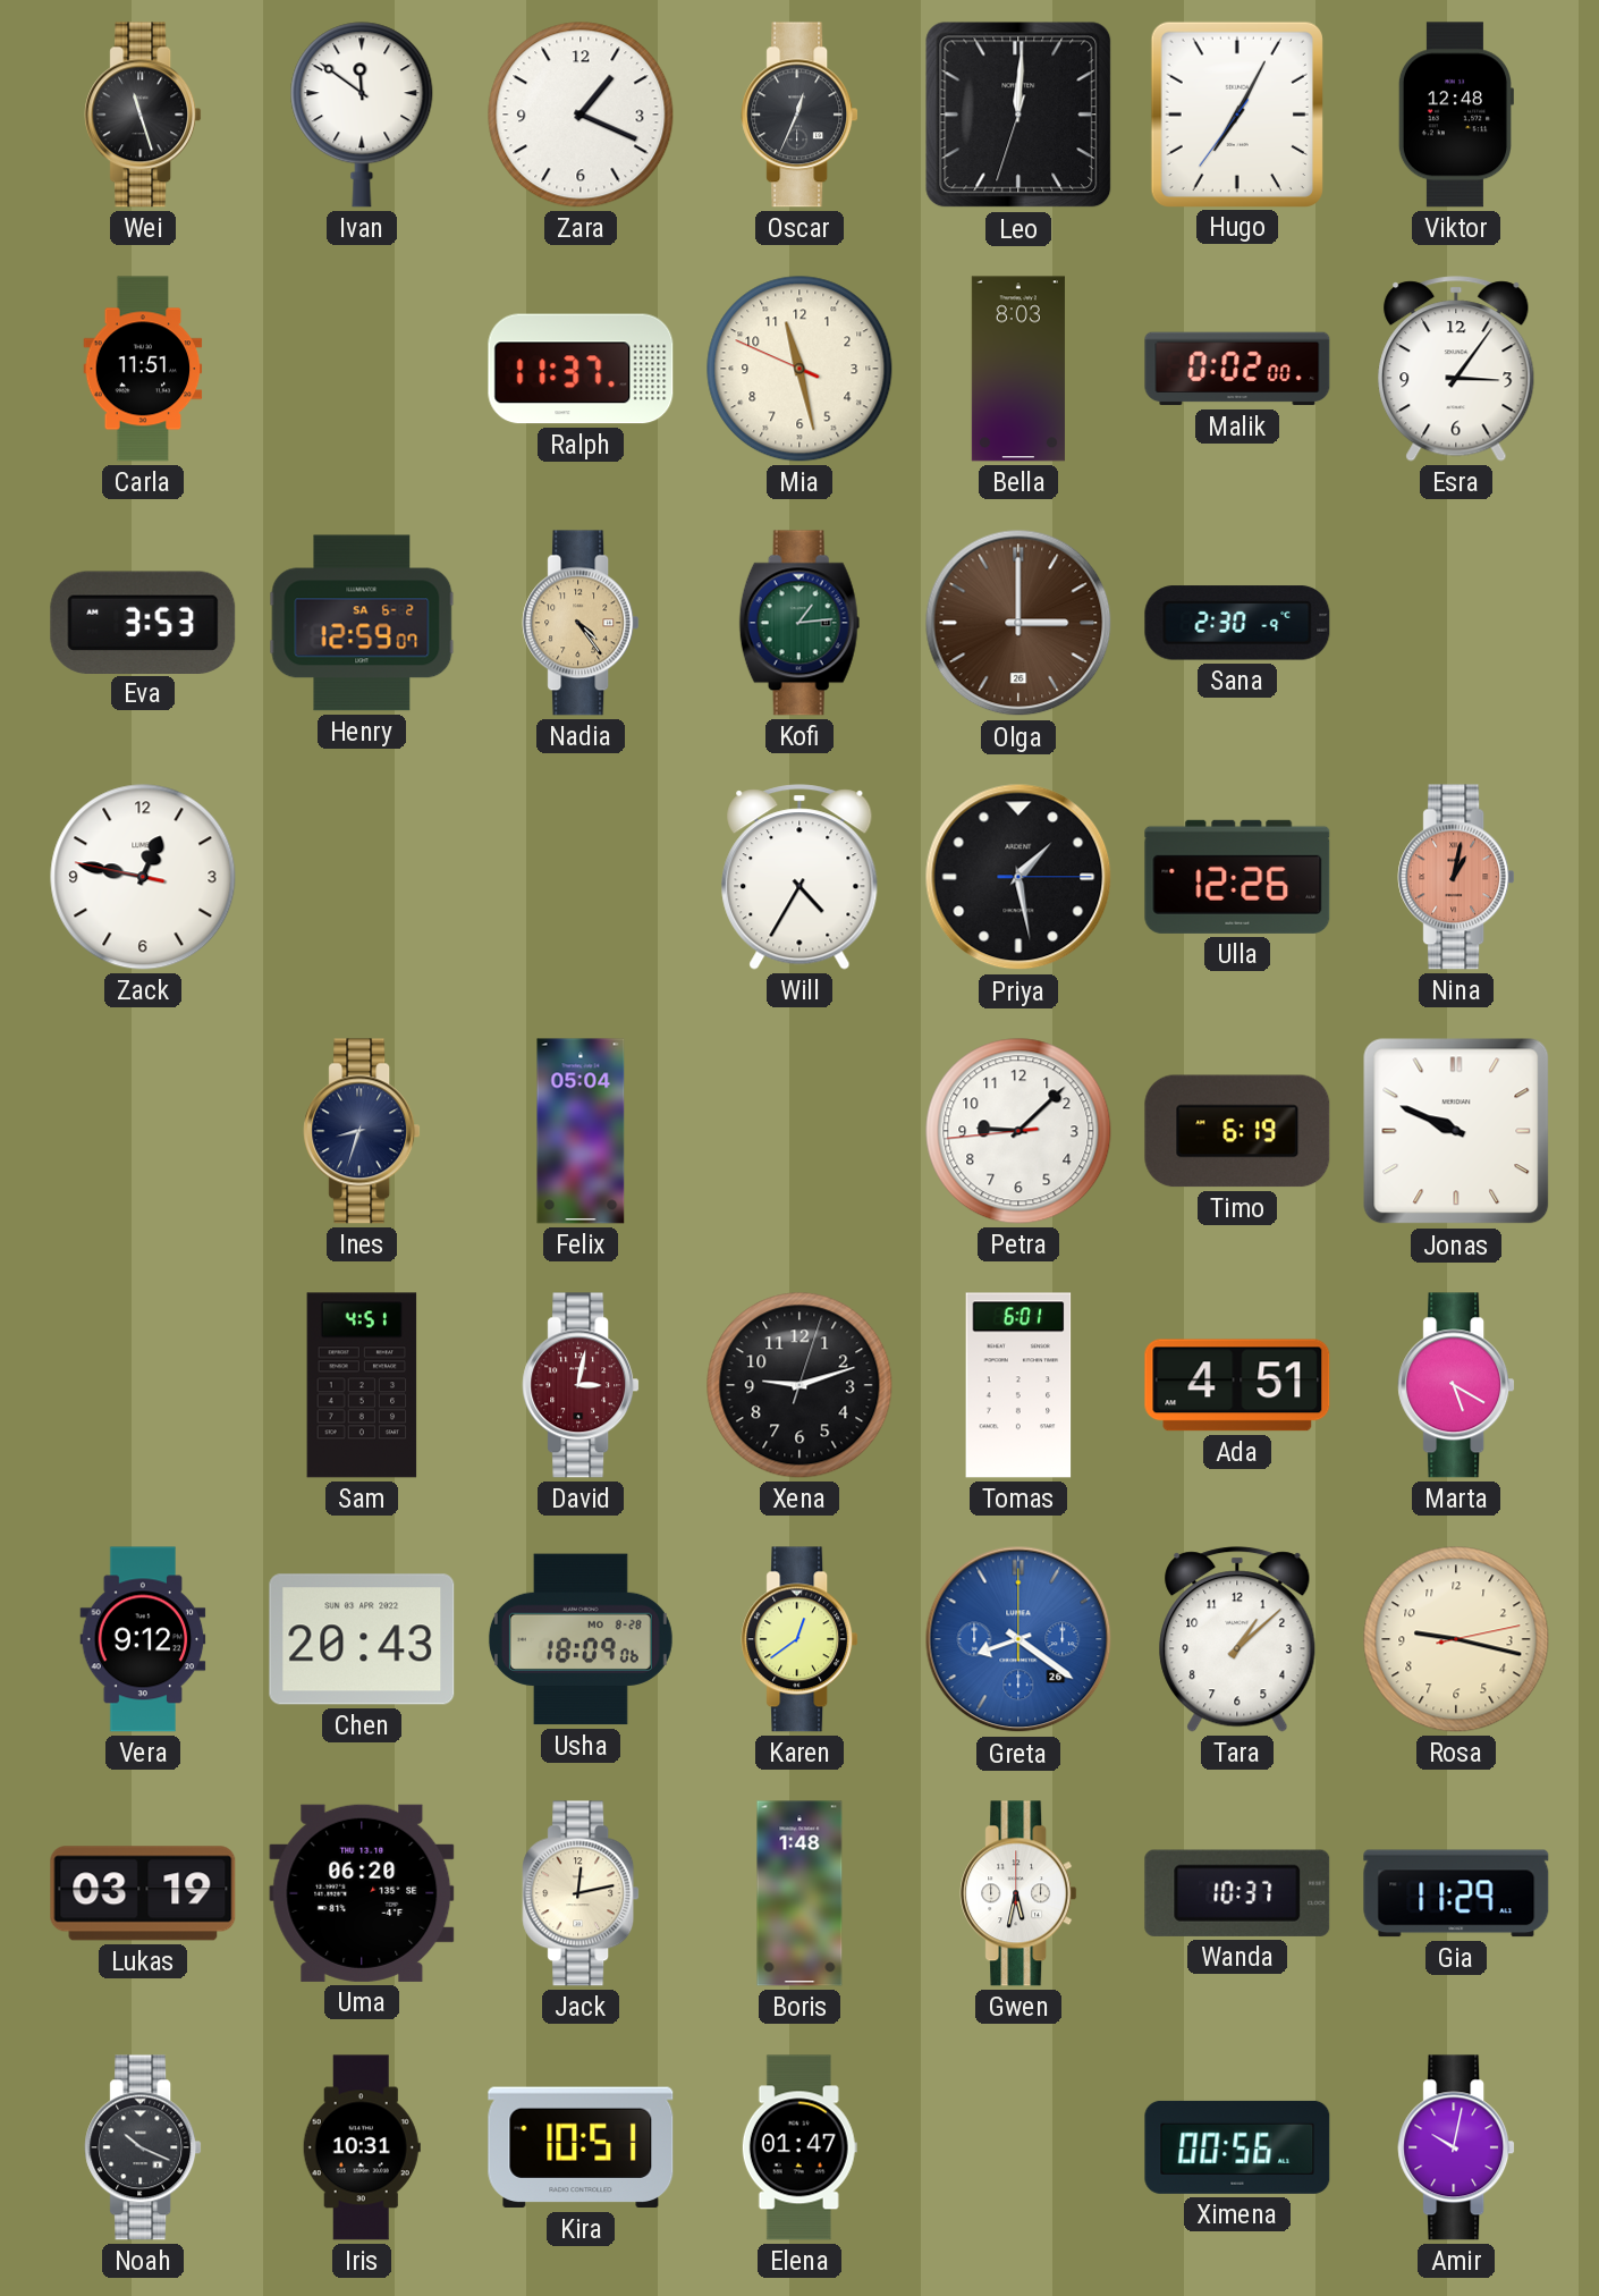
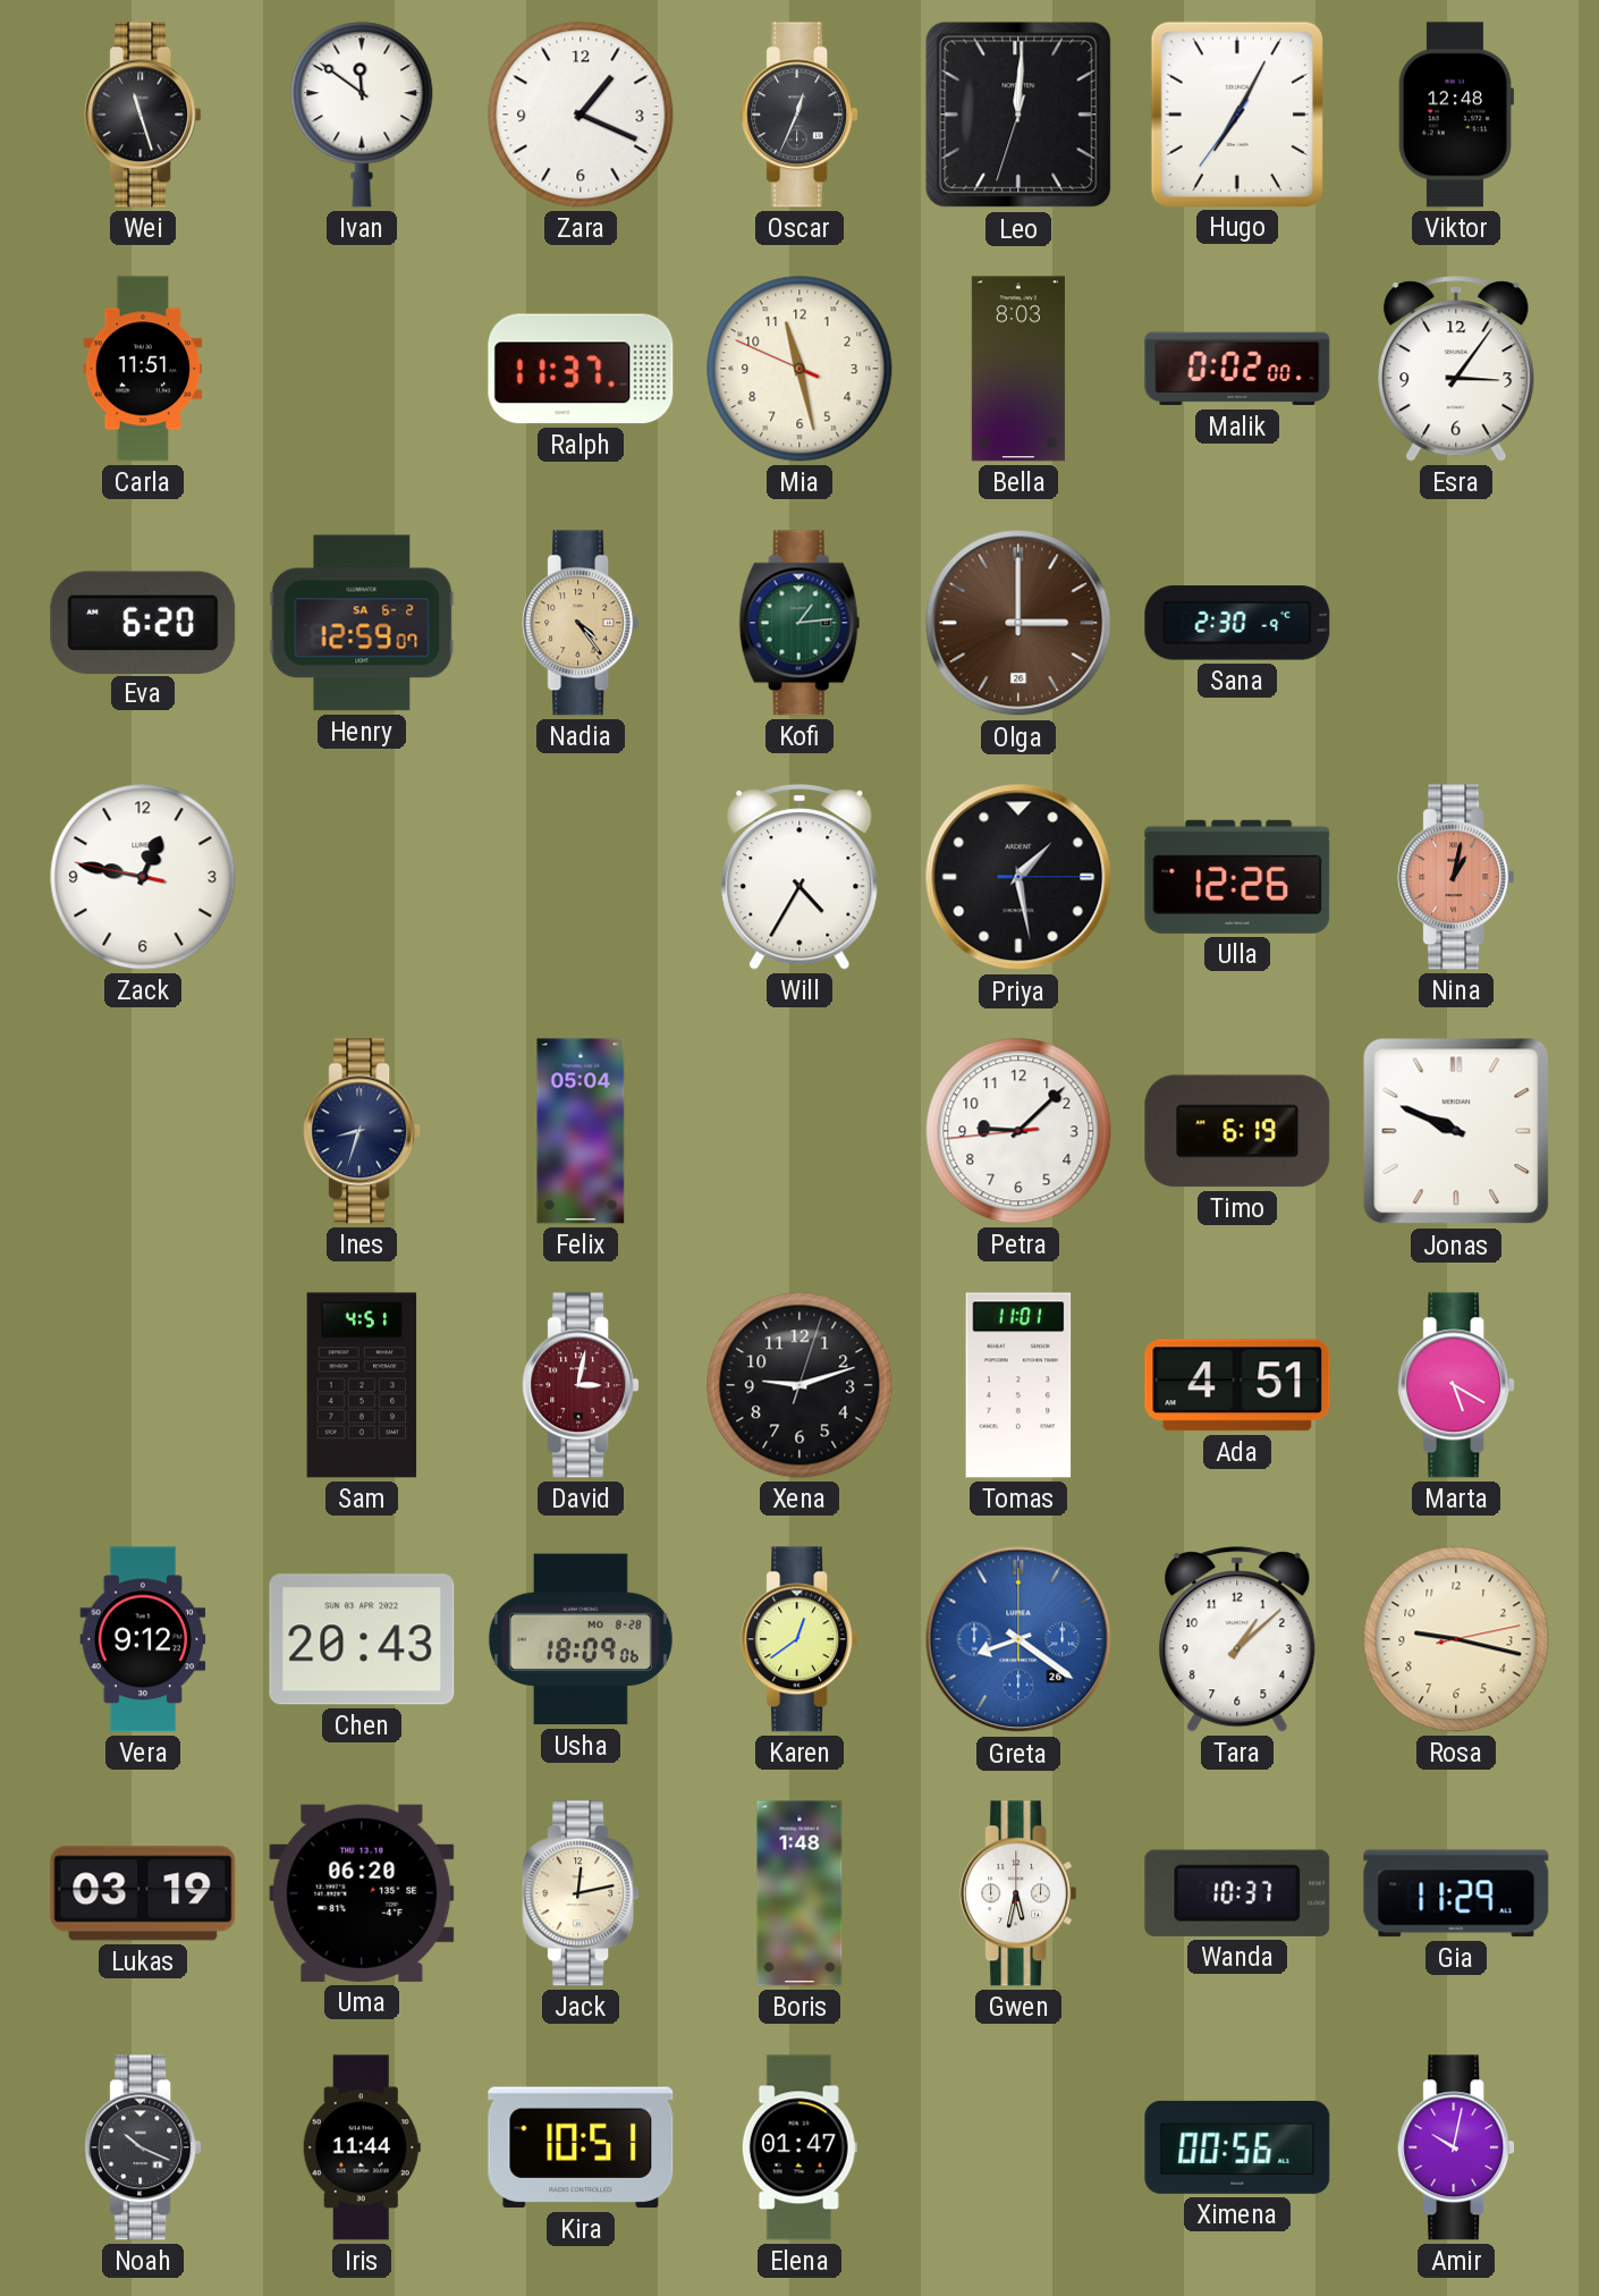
Eva: 3:53 -> 6:20 (143, 622)
Tomas: 6:01 -> 11:01 (1018, 1385)
Iris: 10:31 -> 11:44 (362, 2147)
